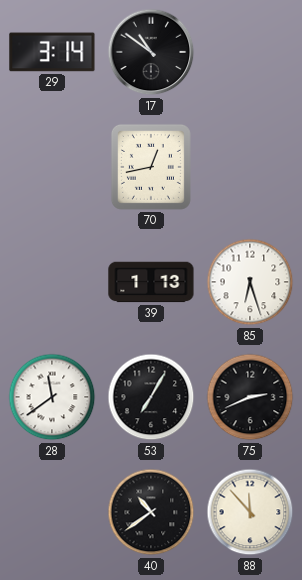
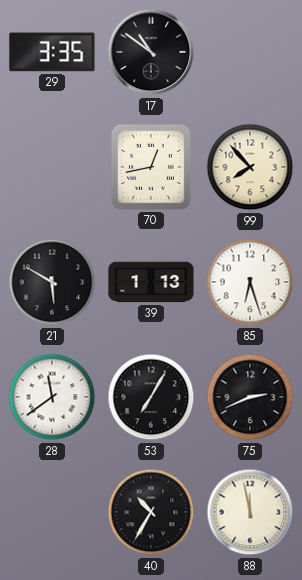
29: 3:14 -> 3:35 (52, 52)
99: none -> 7:53 (250, 167)
21: none -> 5:50 (52, 282)
40: 10:39 -> 10:35 (151, 512)
88: 11:53 -> 11:58 (250, 512)
